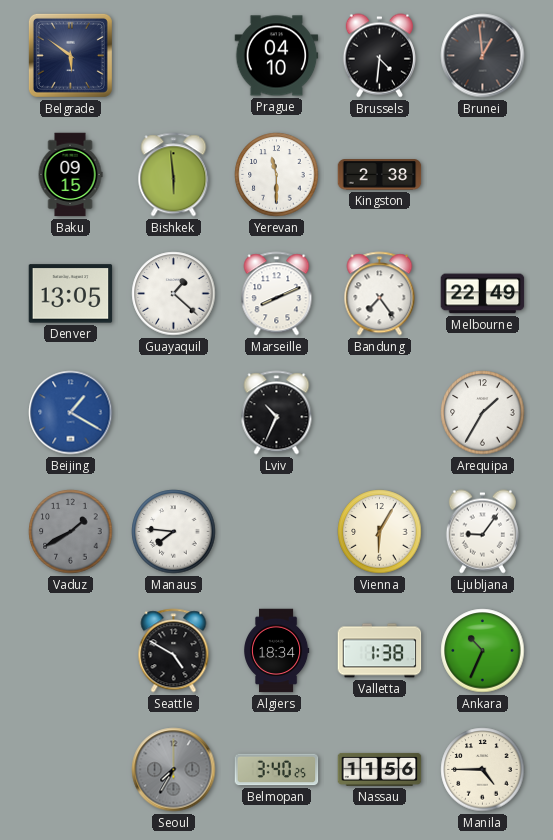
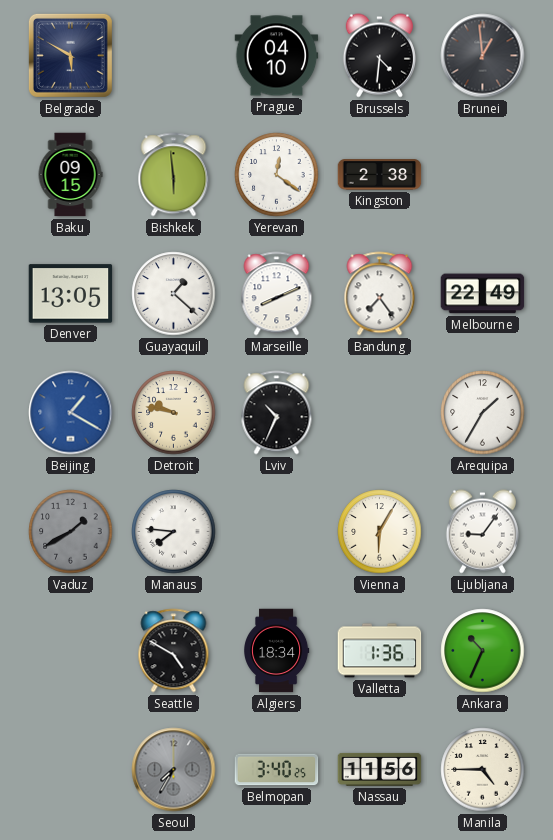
Belgrade: 5:51 -> 5:50 (70, 55)
Yerevan: 11:30 -> 12:21 (277, 175)
Detroit: none -> 9:47 (174, 413)
Valletta: 1:38 -> 1:36 (380, 651)
